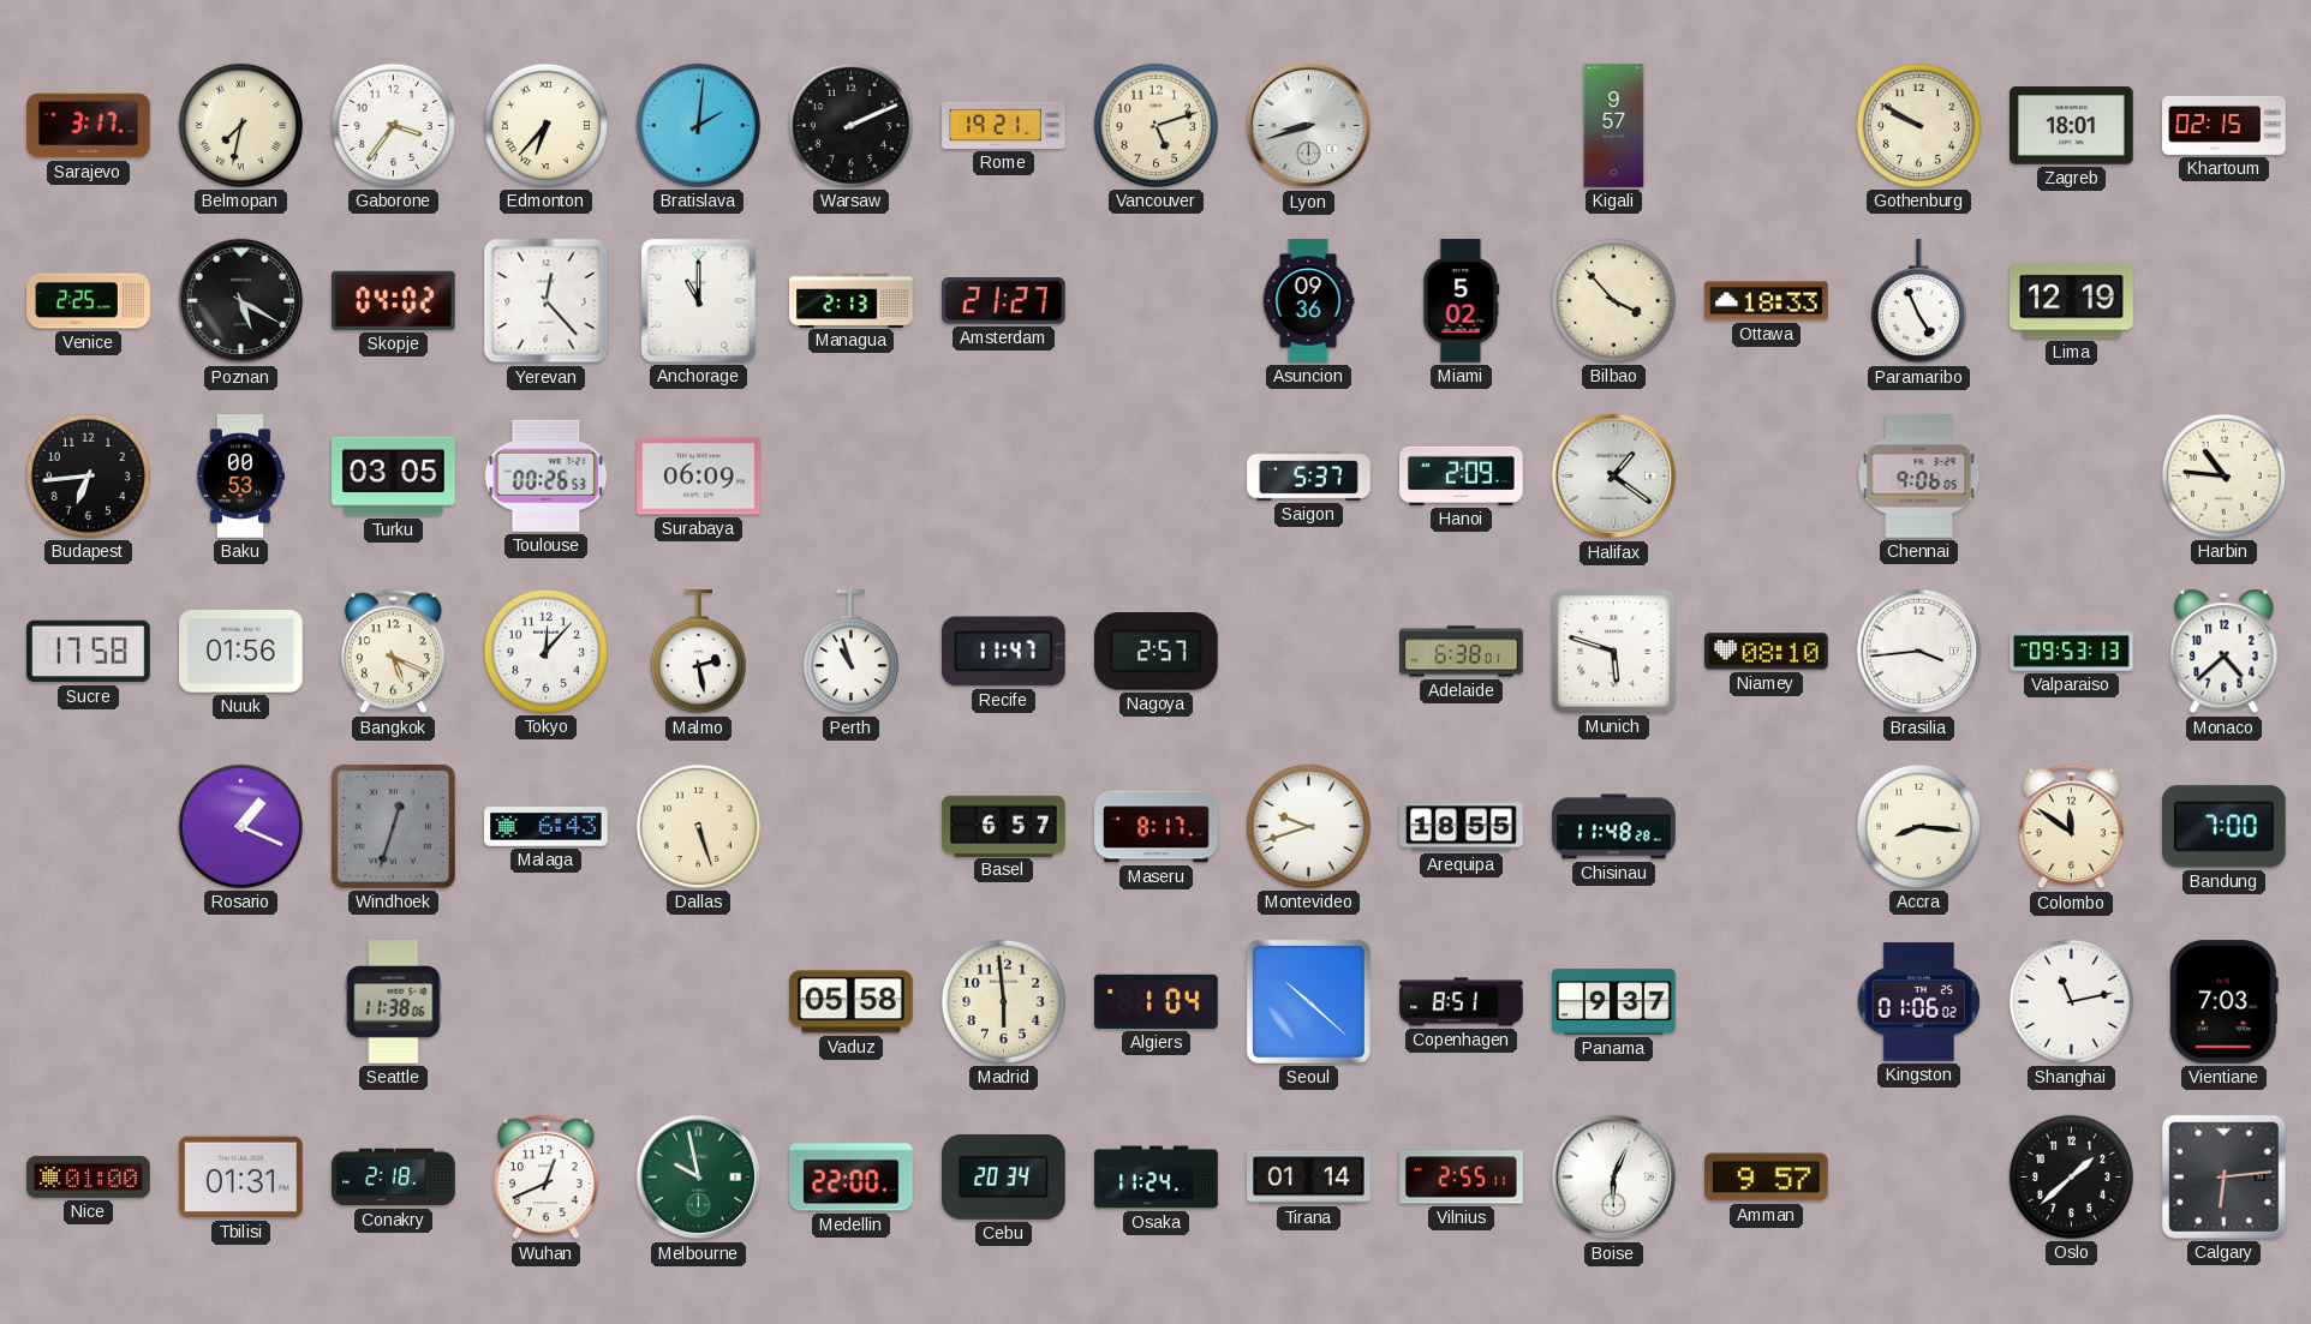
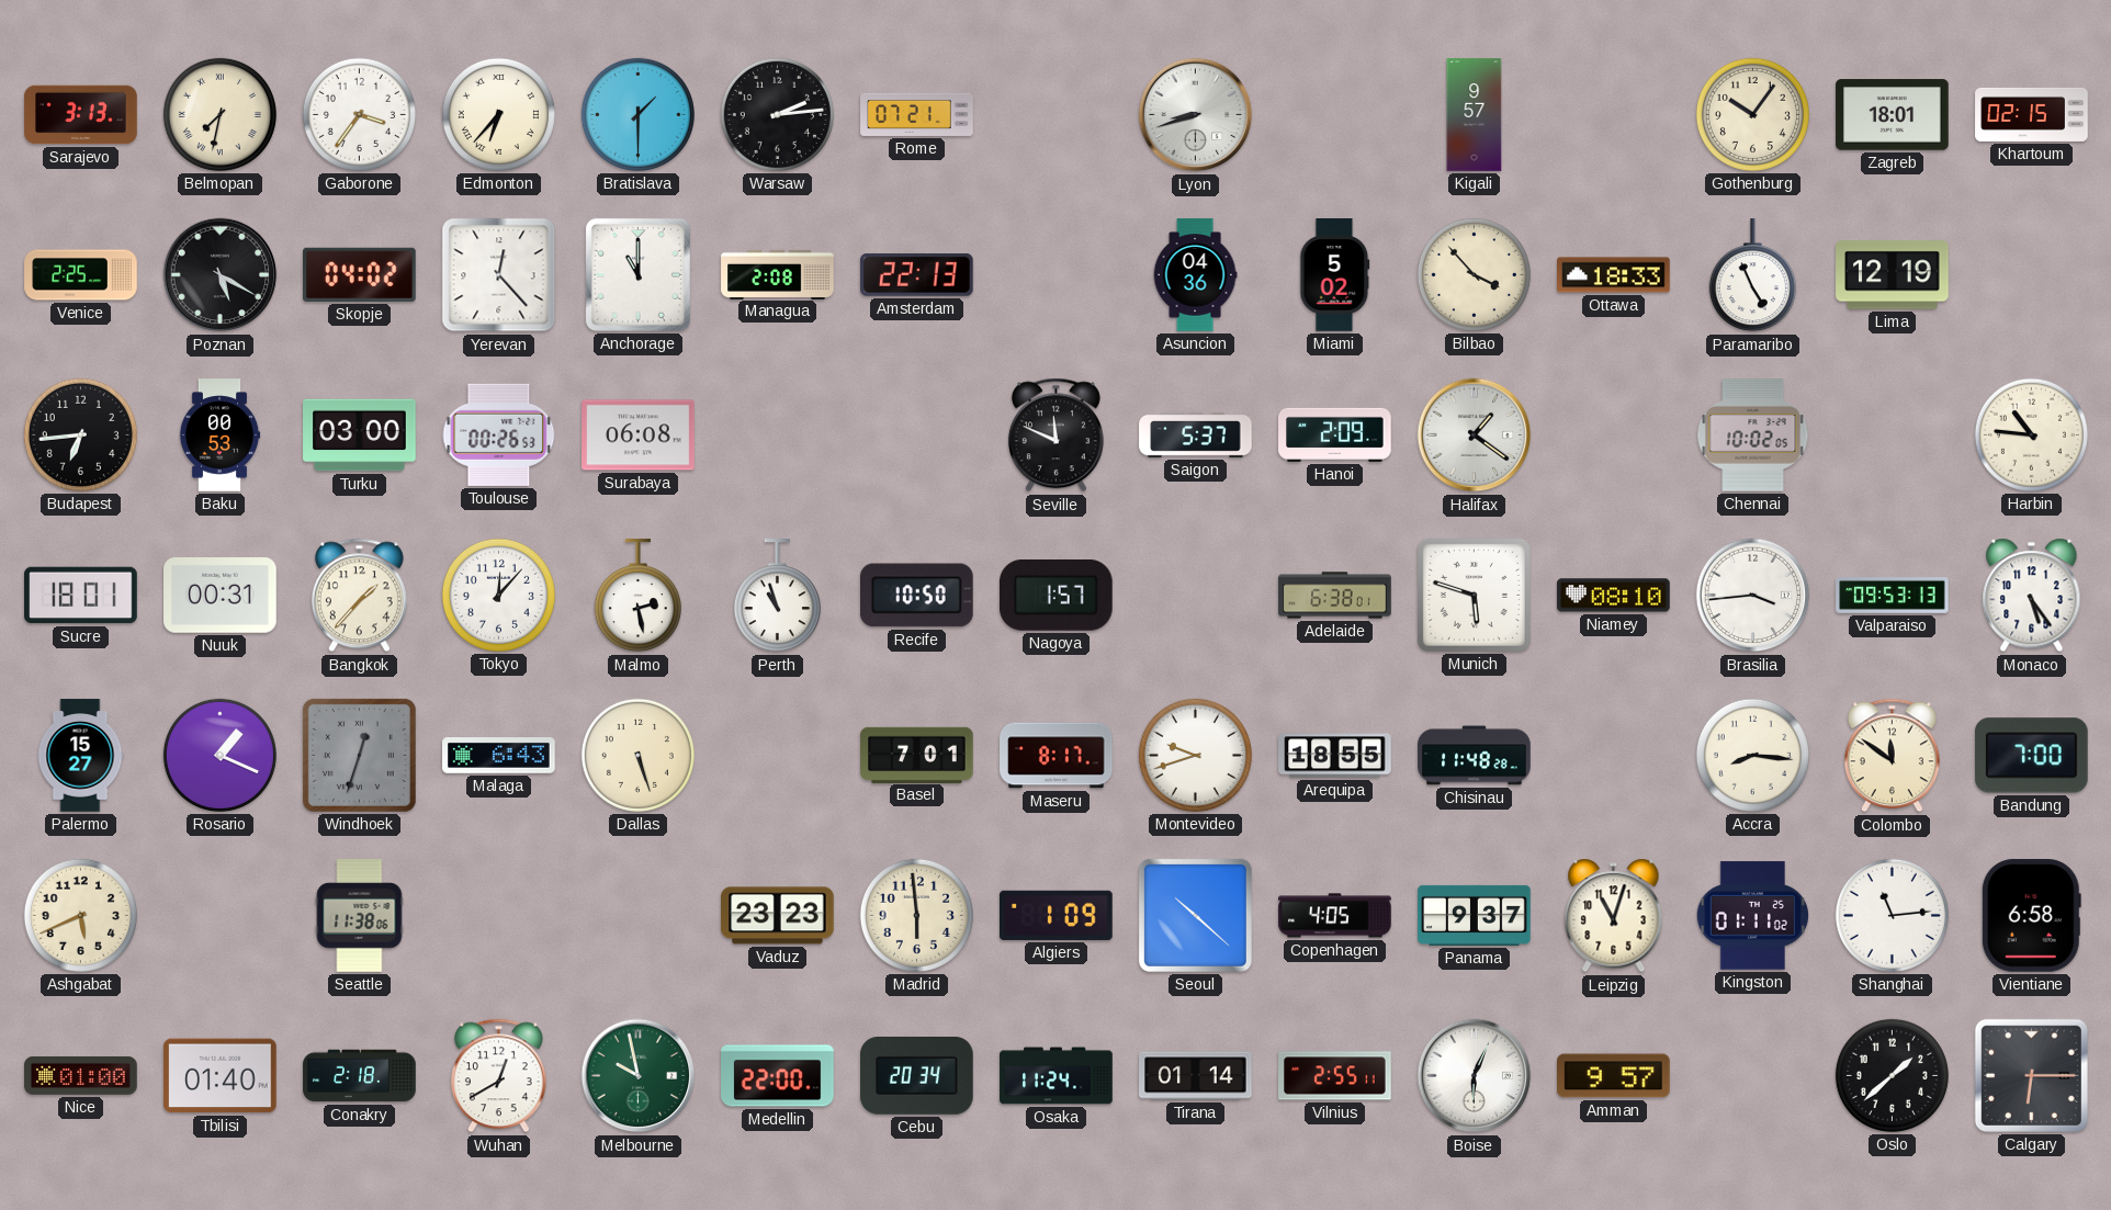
Sarajevo: 3:17 -> 3:13 (81, 115)
Bratislava: 2:01 -> 1:30 (637, 114)
Warsaw: 2:11 -> 2:14 (777, 114)
Rome: 19:21 -> 07:21 (917, 114)
Vancouver: 5:12 -> none (1155, 125)
Gothenburg: 9:50 -> 10:06 (1752, 114)
Managua: 2:13 -> 2:08 (778, 274)
Amsterdam: 21:27 -> 22:13 (917, 275)
Asuncion: 09:36 -> 04:36 (1195, 275)
Turku: 03:05 -> 03:00 (360, 436)
Surabaya: 06:09 -> 06:08 (639, 436)
Seville: none -> 11:49 (1055, 436)
Chennai: 9:06 -> 10:02 (1753, 436)
Sucre: 17:58 -> 18:01 (81, 596)
Nuuk: 01:56 -> 00:31 (221, 596)
Bangkok: 5:19 -> 1:37 (359, 596)
Recife: 11:47 -> 10:50 (917, 596)
Nagoya: 2:57 -> 1:57 (1057, 596)
Monaco: 4:38 -> 5:24 (2032, 596)
Palermo: none -> 15:27 (80, 756)
Basel: 6:57 -> 7:01 (917, 755)
Ashgabat: none -> 5:41 (80, 915)
Vaduz: 05:58 -> 23:23 (778, 916)
Algiers: 1:04 -> 1:09 (1057, 915)
Copenhagen: 8:51 -> 4:05 (1335, 916)
Leipzig: none -> 11:03 (1614, 916)
Kingston: 01:06 -> 01:11 (1752, 916)
Shanghai: 11:13 -> 11:14 (1892, 915)
Vientiane: 7:03 -> 6:58 (2031, 916)
Tbilisi: 01:31 -> 01:40 (221, 1076)
Wuhan: 12:41 -> 12:40 (498, 1076)
Calgary: 6:14 -> 6:15 (2031, 1075)
